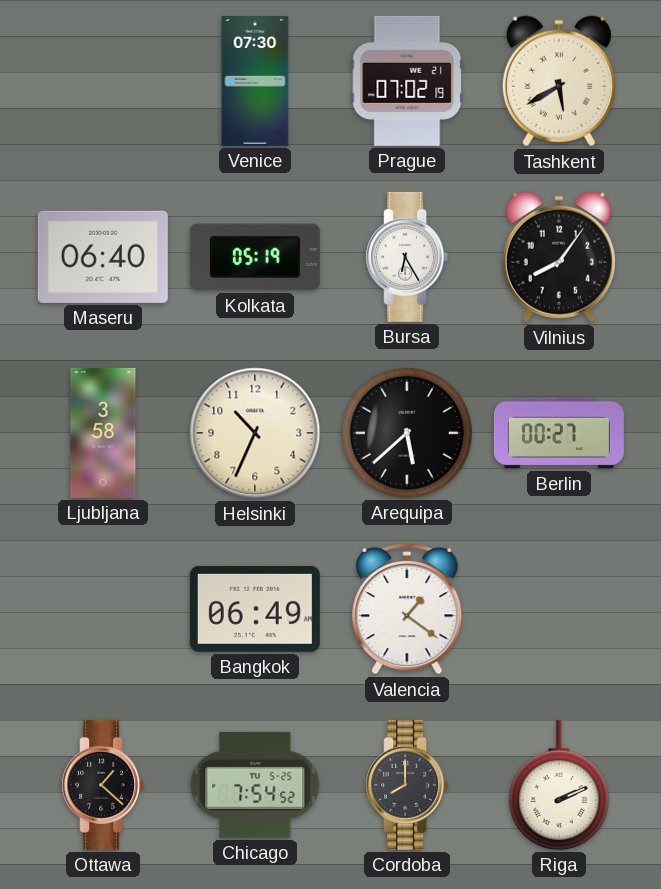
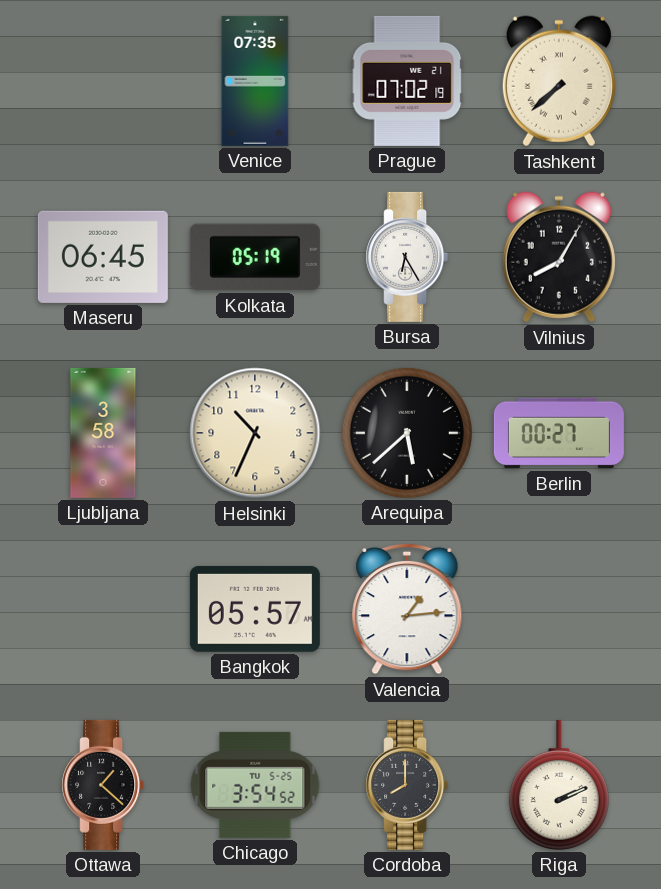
Venice: 07:30 -> 07:35 (255, 81)
Tashkent: 5:40 -> 7:38 (559, 81)
Maseru: 06:40 -> 06:45 (103, 257)
Vilnius: 8:06 -> 8:05 (559, 257)
Bangkok: 06:49 -> 05:57 (255, 609)
Valencia: 1:21 -> 1:14 (407, 609)
Chicago: 7:54 -> 3:54 (255, 785)
